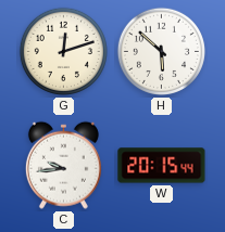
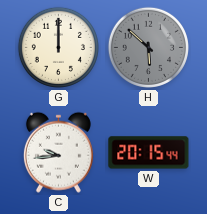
G: 12:12 -> 12:00 (58, 47)
H dial: white -> grey (148, 47)
